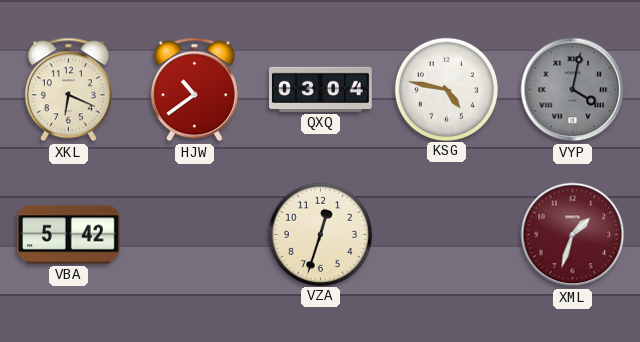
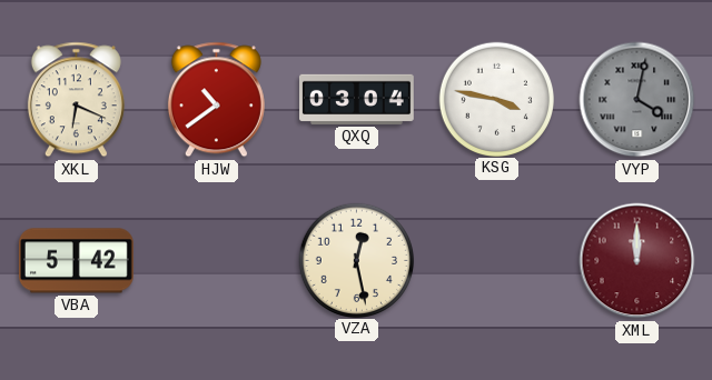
KSG: 4:47 -> 3:47 (496, 99)
VZA: 12:33 -> 12:28 (356, 260)
XML: 1:33 -> 12:00 (637, 261)
